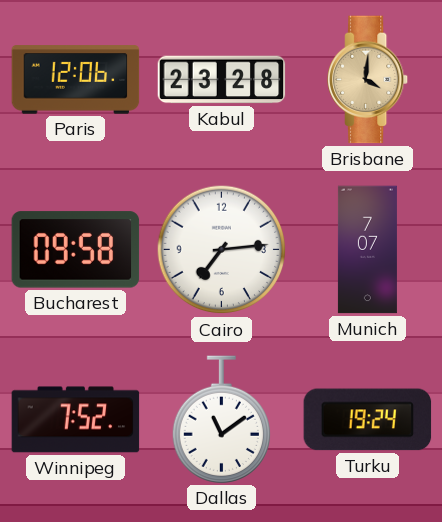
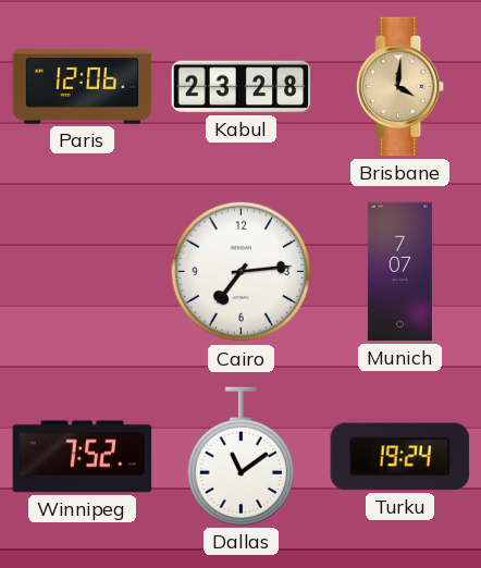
Bucharest: 09:58 -> none (76, 250)
